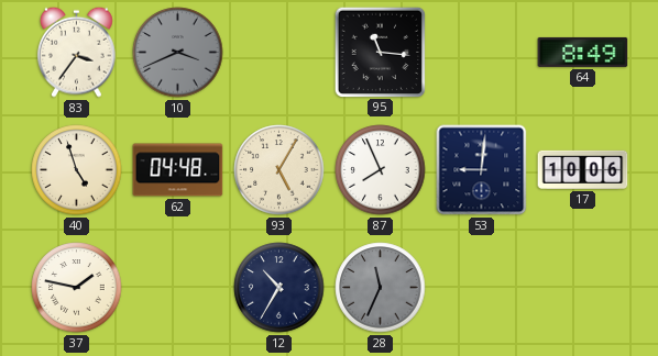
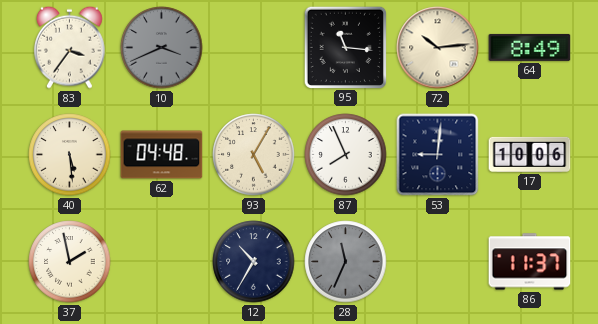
72: none -> 10:14 (438, 48)
40: 4:57 -> 5:29 (70, 155)
37: 1:47 -> 1:58 (70, 262)
86: none -> 11:37 (530, 262)
